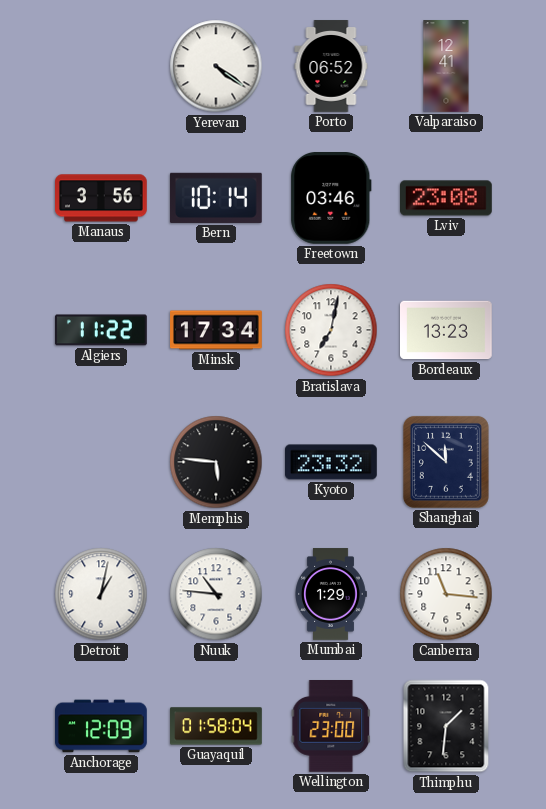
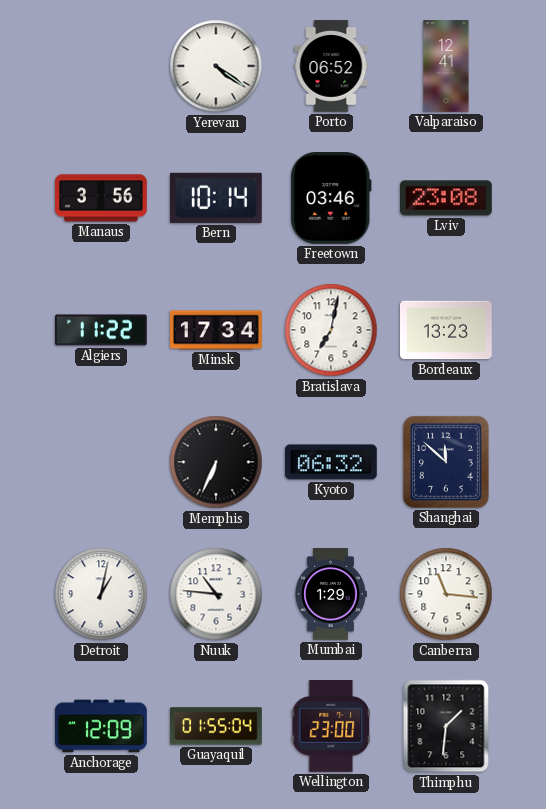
Memphis: 5:46 -> 6:34 (216, 462)
Kyoto: 23:32 -> 06:32 (332, 462)
Guayaquil: 01:58 -> 01:55 (216, 726)
